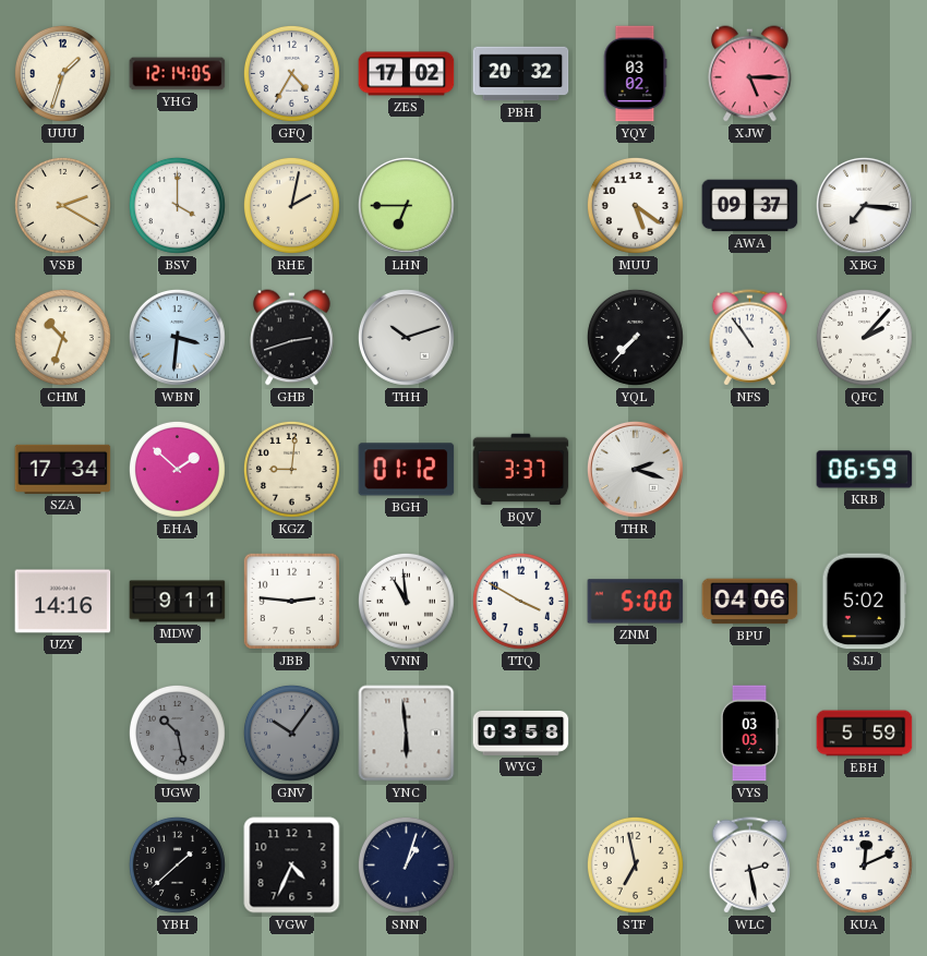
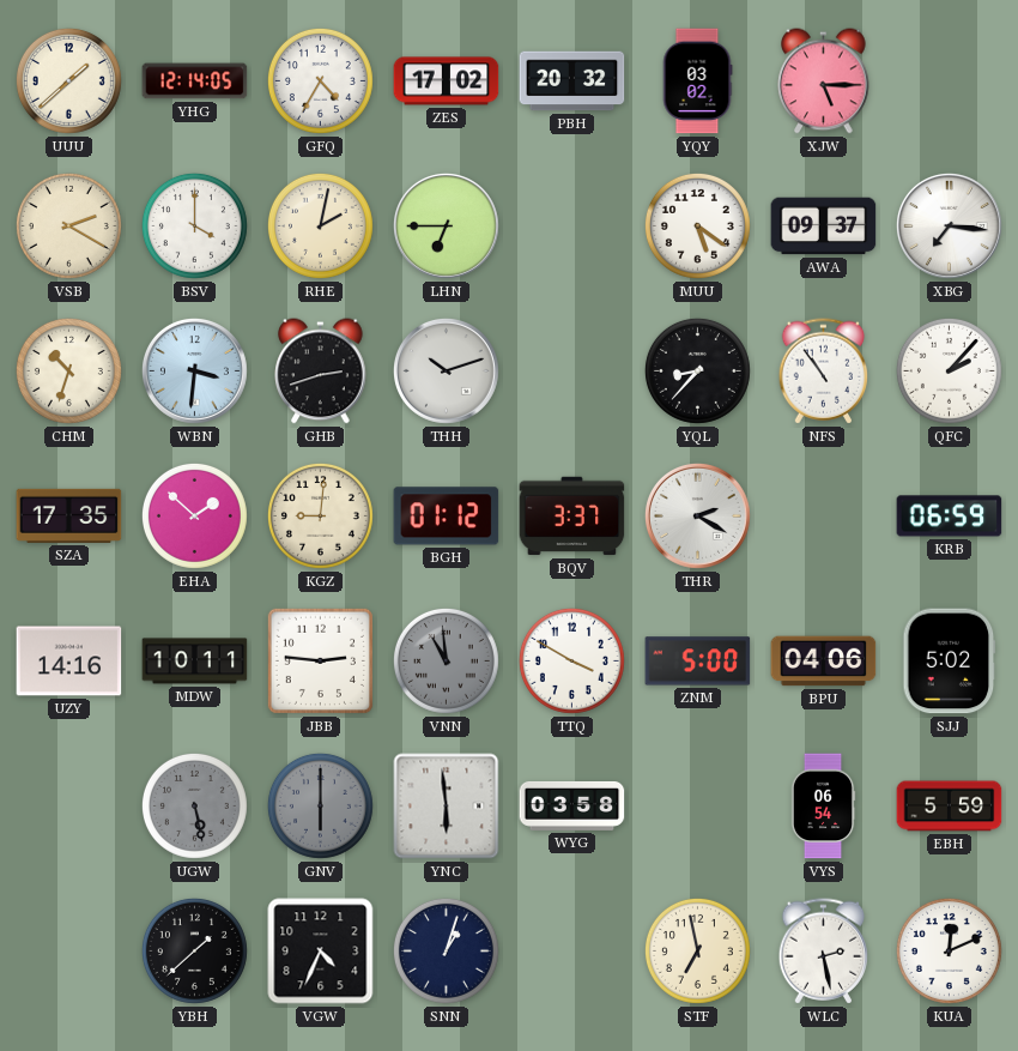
UUU: 1:33 -> 1:38 (68, 80)
YQL: 7:37 -> 8:37 (697, 370)
SZA: 17:34 -> 17:35 (69, 515)
THR: 2:18 -> 2:20 (697, 515)
MDW: 9:11 -> 10:11 (195, 662)
VNN dial: white -> grey (446, 660)
UGW: 10:28 -> 5:28 (194, 805)
GNV: 10:06 -> 6:00 (320, 805)
VYS: 03:03 -> 06:54 (823, 807)
